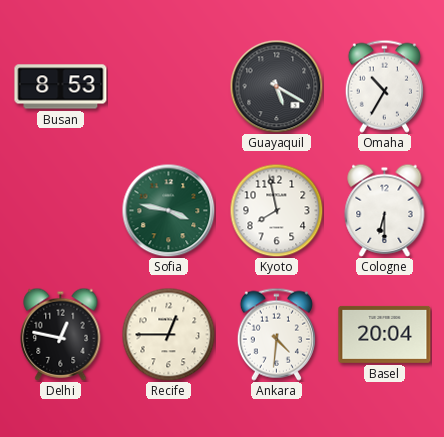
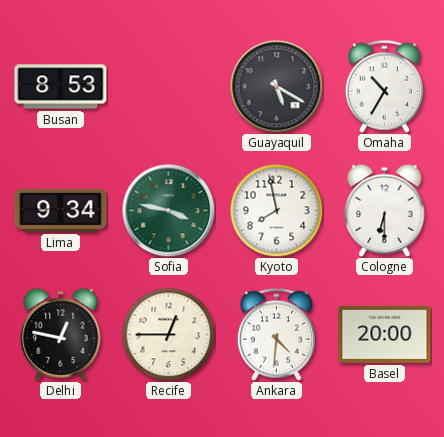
Lima: none -> 9:34 (61, 210)
Basel: 20:04 -> 20:00 (385, 334)
